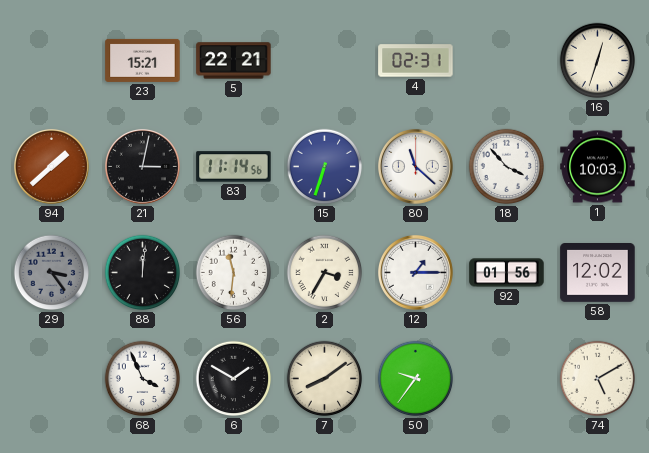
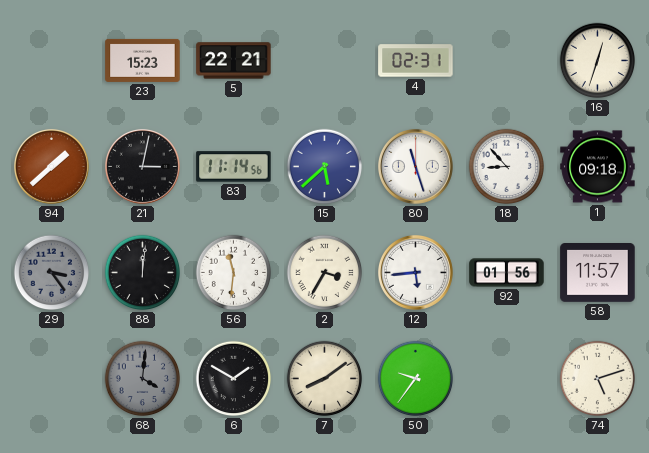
23: 15:21 -> 15:23 (143, 60)
15: 6:33 -> 5:38 (325, 167)
80: 11:22 -> 11:27 (415, 166)
18: 3:53 -> 8:53 (507, 167)
1: 10:03 -> 09:18 (598, 167)
12: 1:15 -> 5:44 (415, 272)
58: 12:02 -> 11:57 (598, 273)
68: 3:56 -> 4:01 (143, 379)
68 dial: white -> grey (143, 379)
74: 5:10 -> 5:12 (598, 379)
